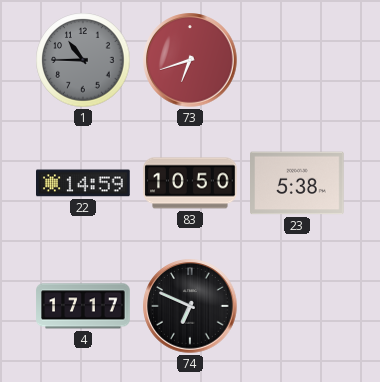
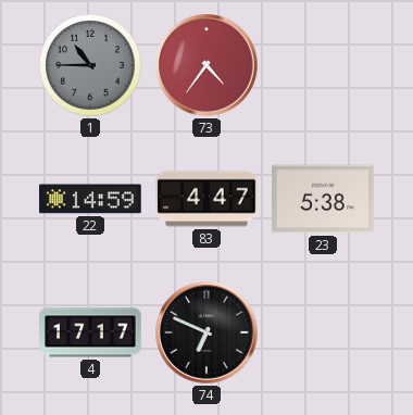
73: 6:42 -> 4:36 (206, 65)
83: 10:50 -> 4:47 (206, 199)
